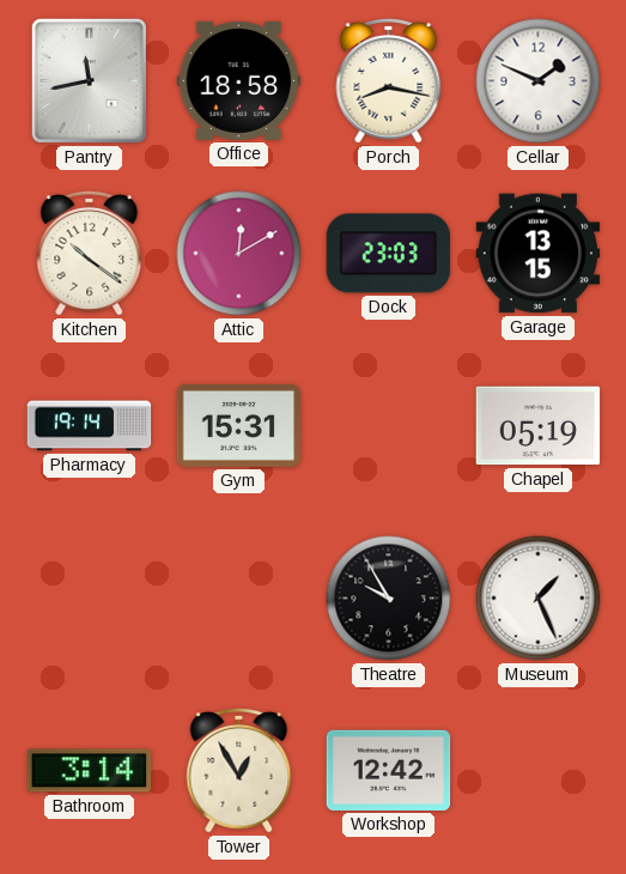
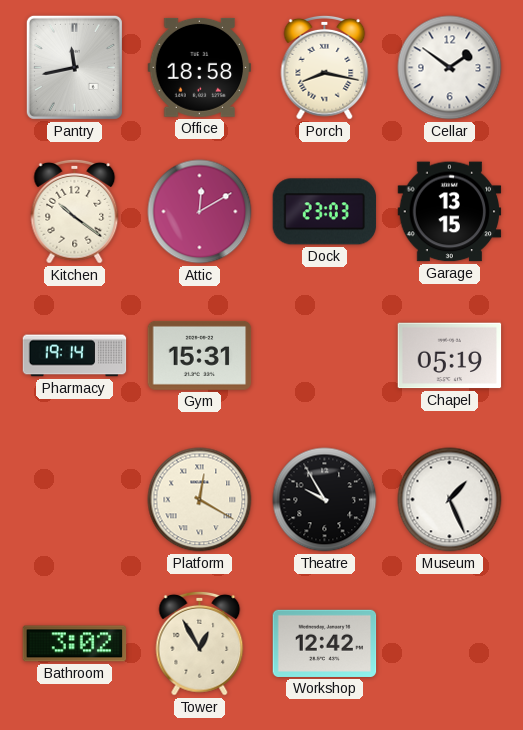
Cellar: 1:49 -> 1:51 (450, 68)
Platform: none -> 12:20 (200, 500)
Bathroom: 3:14 -> 3:02 (75, 644)
